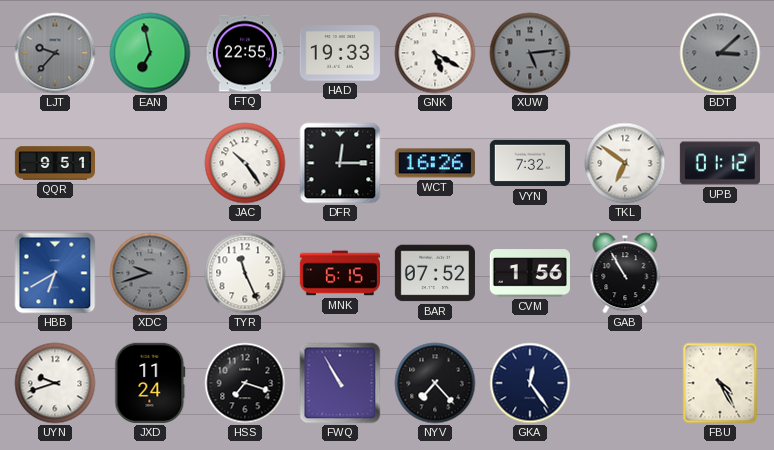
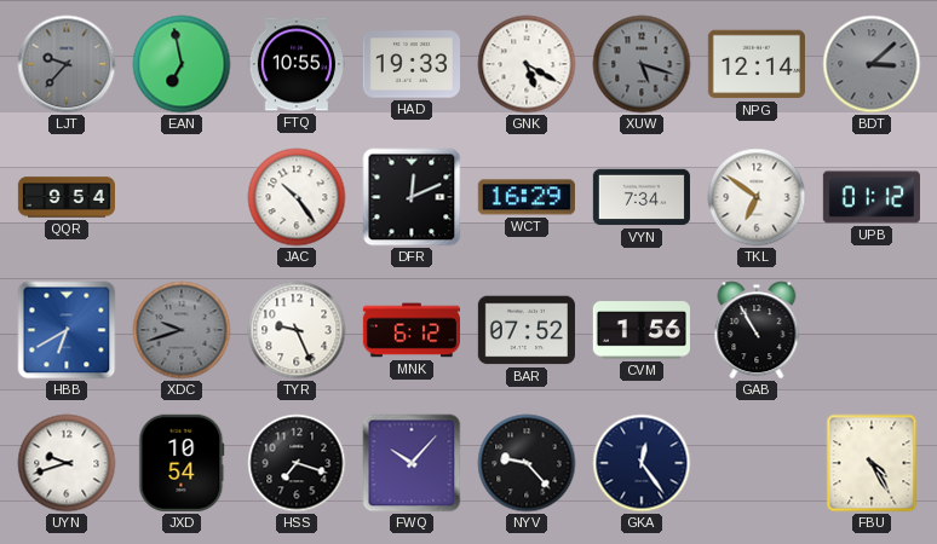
FTQ: 22:55 -> 10:55 (297, 64)
XUW: 5:14 -> 5:18 (642, 64)
NPG: none -> 12:14 (757, 64)
QQR: 9:51 -> 9:54 (65, 197)
DFR: 12:15 -> 12:11 (412, 197)
WCT: 16:26 -> 16:29 (527, 197)
VYN: 7:32 -> 7:34 (642, 197)
TYR: 11:26 -> 9:26 (297, 330)
MNK: 6:15 -> 6:12 (410, 330)
JXD: 11:24 -> 10:54 (182, 463)
FWQ: 10:55 -> 10:07 (412, 463)
NYV: 7:23 -> 9:23 (527, 463)
